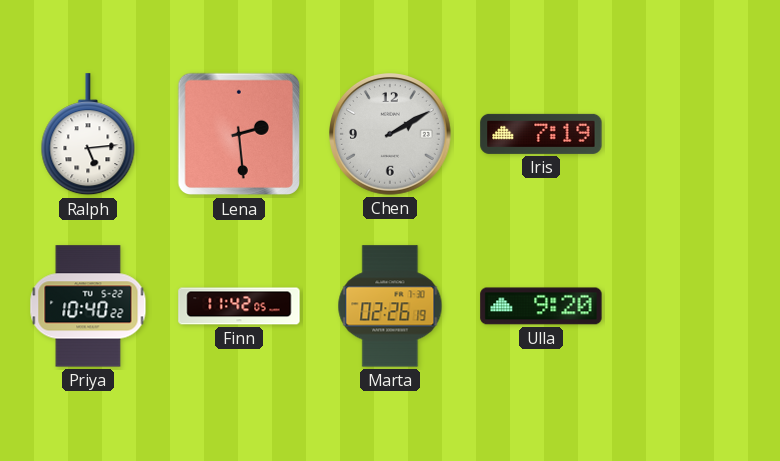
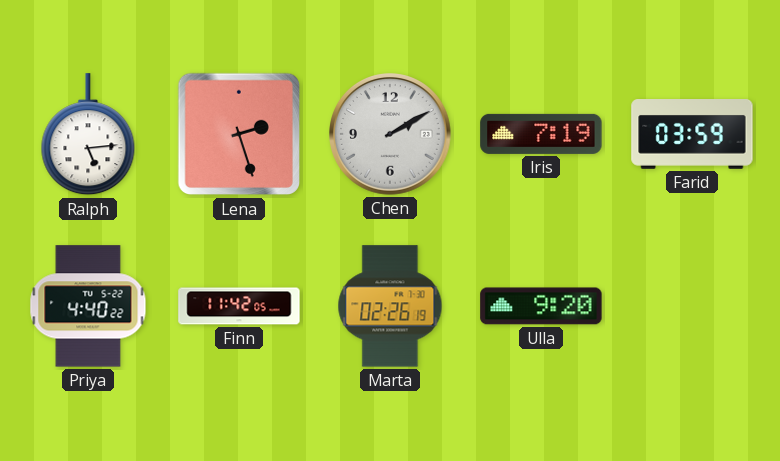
Lena: 2:29 -> 2:27 (239, 134)
Farid: none -> 03:59 (692, 134)
Priya: 10:40 -> 4:40 (88, 306)
